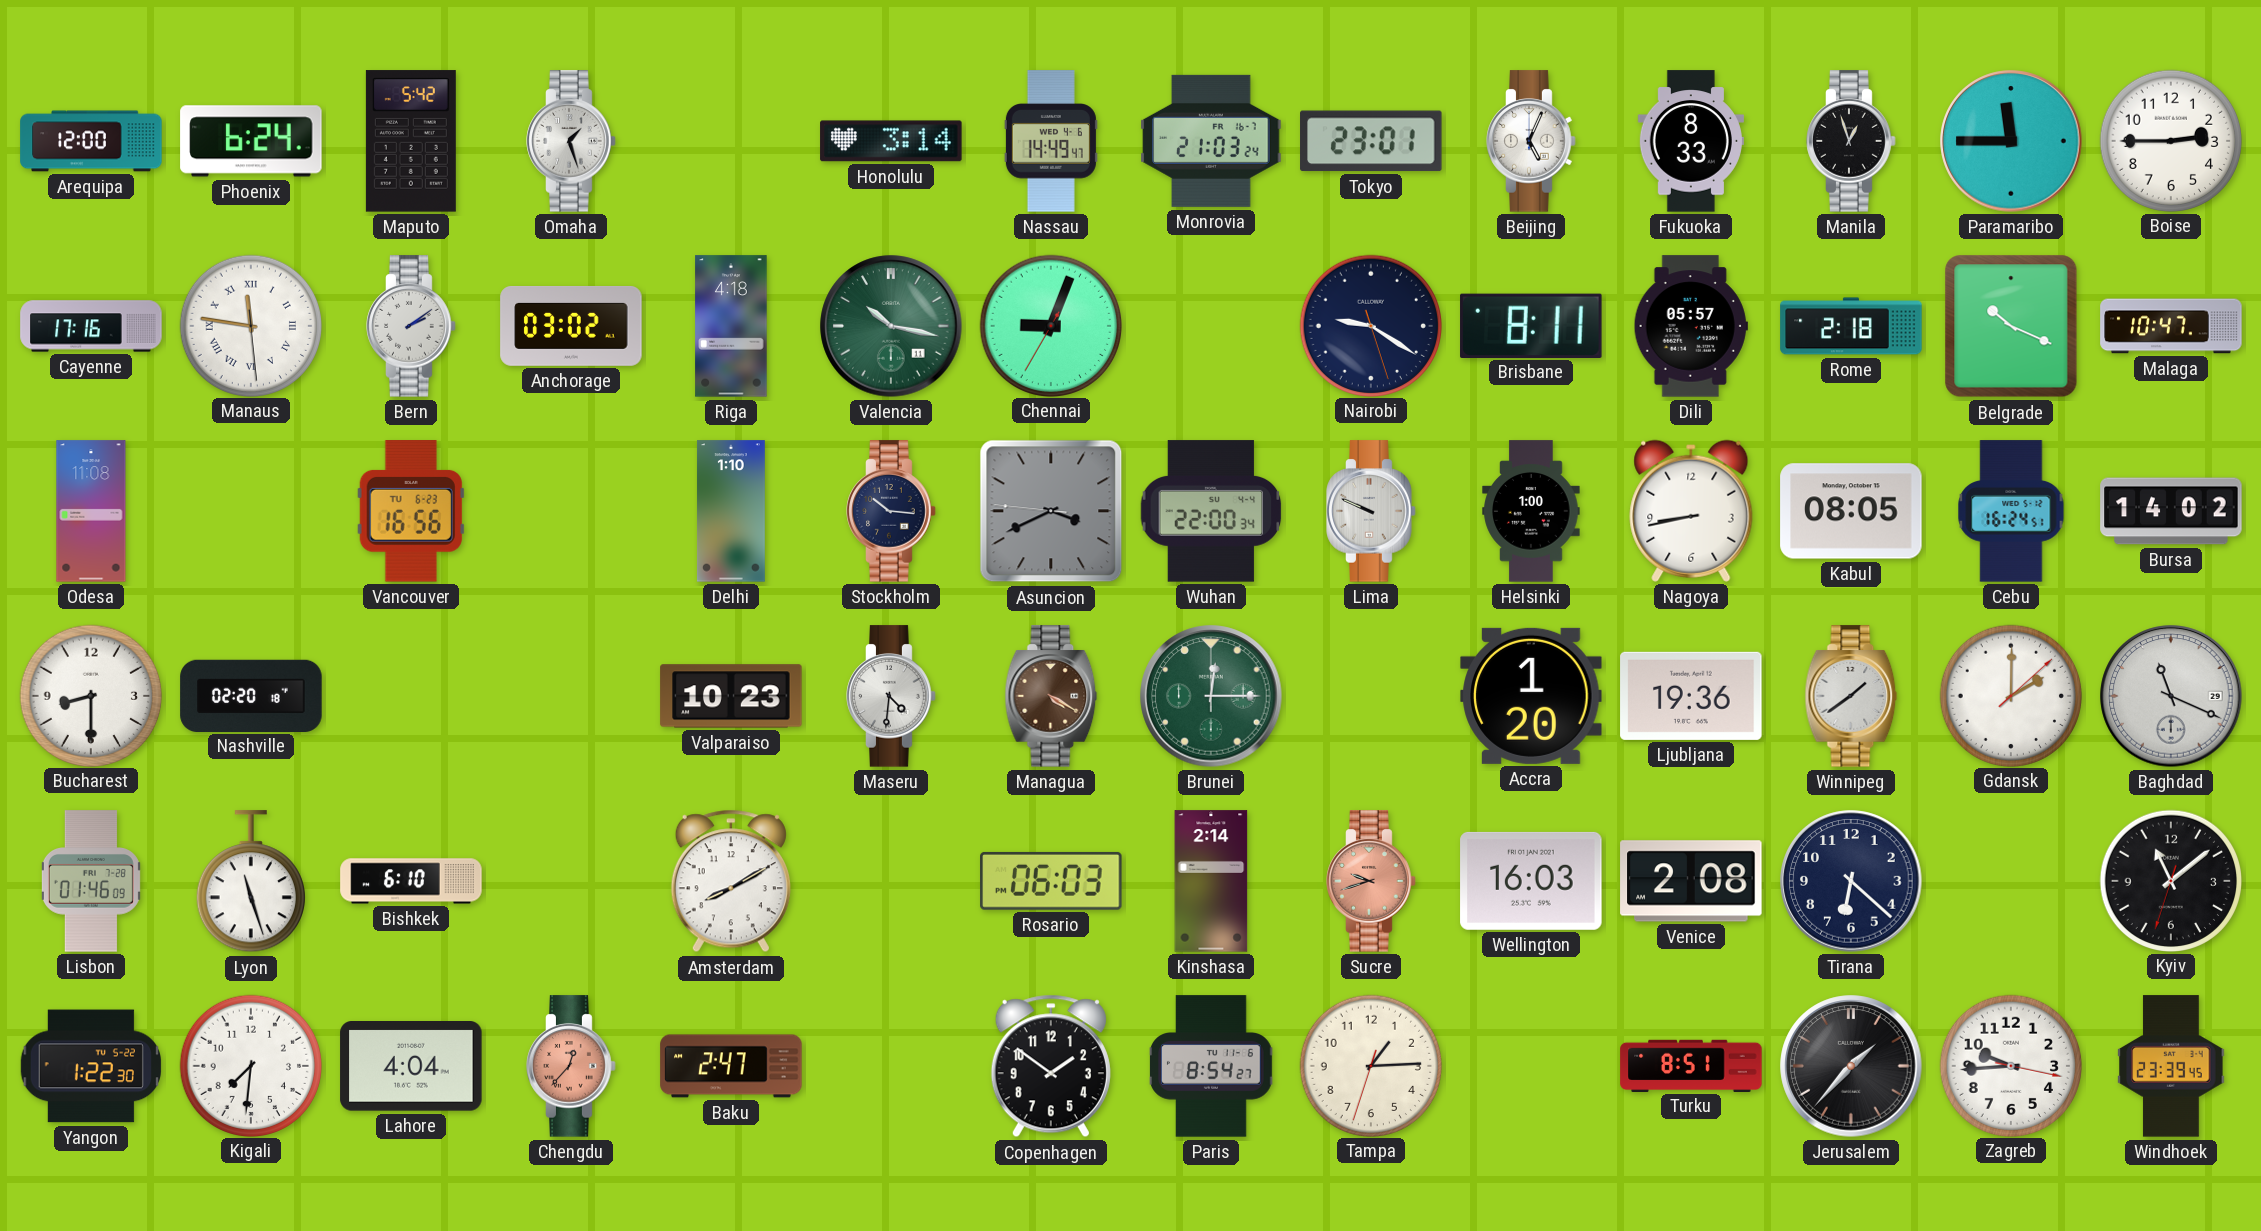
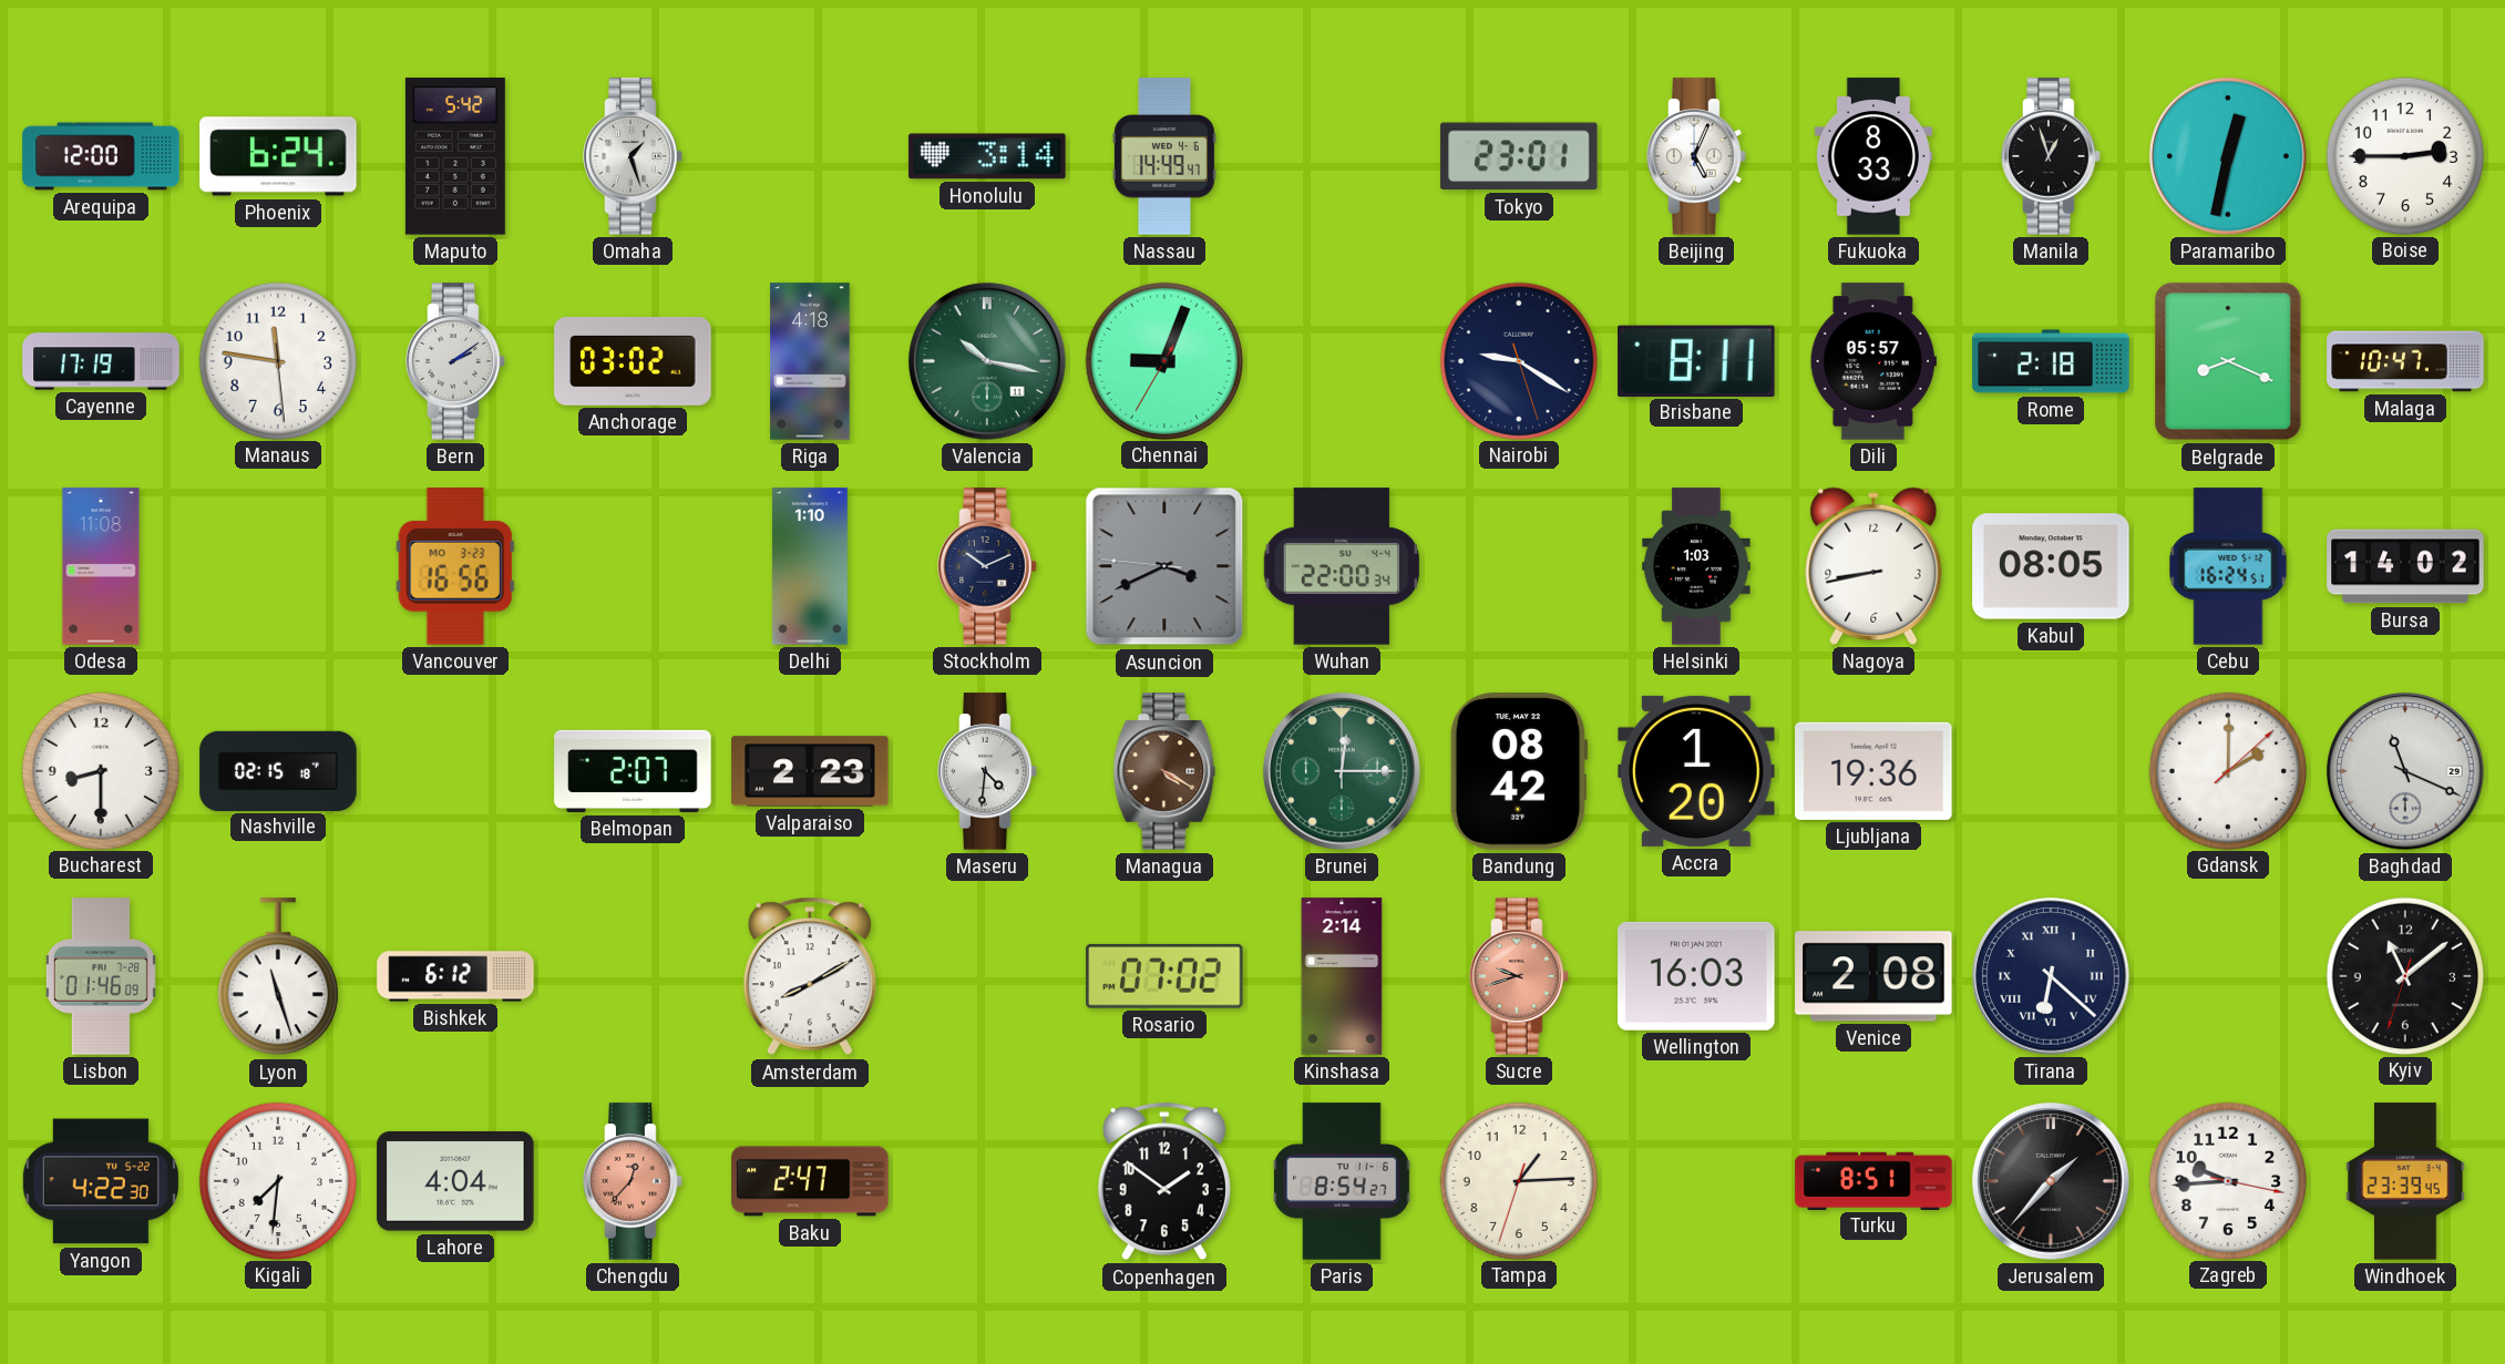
Monrovia: 21:03 -> none (1211, 141)
Paramaribo: 11:45 -> 12:32 (2228, 156)
Cayenne: 17:16 -> 17:19 (101, 361)
Manaus numerals: Roman -> Arabic (277, 360)
Belgrade: 10:19 -> 8:19 (2228, 361)
Vancouver date: TU 6-23 -> MO 3-23 (455, 566)
Stockholm: 10:16 -> 10:11 (987, 566)
Lima: 9:49 -> none (1371, 511)
Helsinki: 1:00 -> 1:03 (1696, 566)
Nashville: 02:20 -> 02:15 (278, 770)
Belmopan: none -> 2:07 (633, 771)
Valparaiso: 10:23 -> 2:23 (810, 771)
Bandung: none -> 08:42 (1519, 771)
Winnipeg: 1:39 -> none (1851, 696)
Bishkek: 6:10 -> 6:12 (455, 976)
Rosario: 06:03 -> 07:02 (1164, 976)
Tirana numerals: Arabic -> Roman (2051, 976)
Yangon: 1:22 -> 4:22 (100, 1181)
